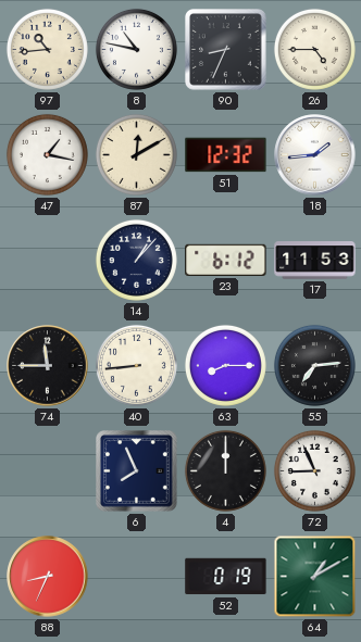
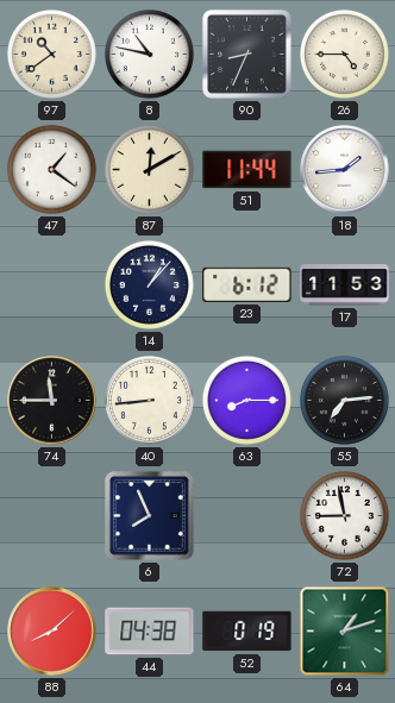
97: 10:44 -> 10:39 (51, 54)
47: 1:17 -> 1:21 (51, 169)
51: 12:32 -> 11:44 (247, 170)
4: 12:00 -> none (225, 470)
72: 8:56 -> 8:58 (344, 515)
88: 8:34 -> 8:08 (52, 632)
44: none -> 04:38 (150, 632)
64: 1:10 -> 1:12 (345, 632)
